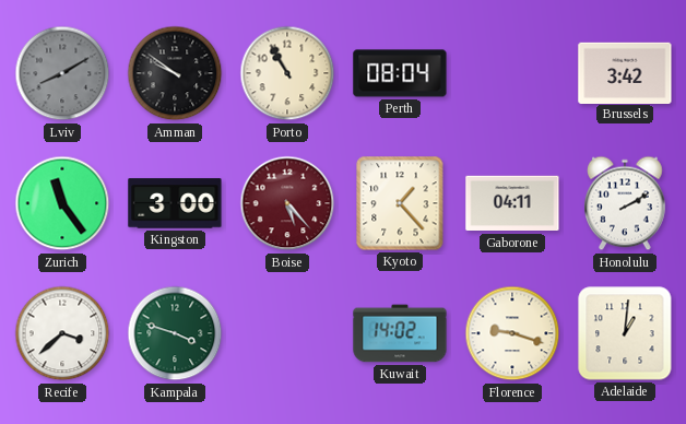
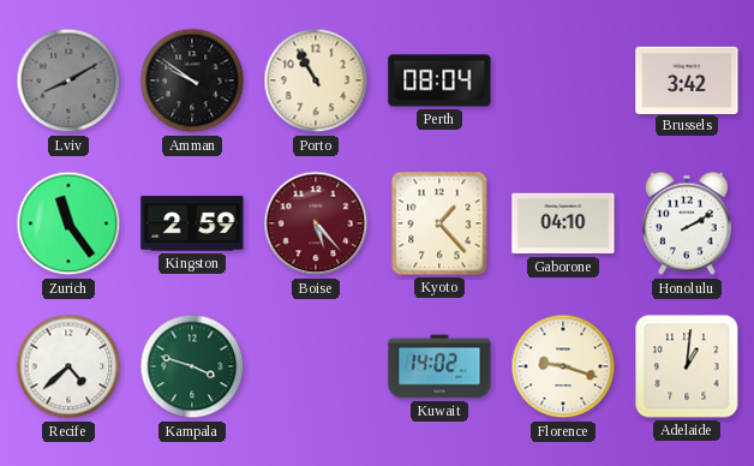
Kingston: 3:00 -> 2:59 (192, 223)
Gaborone: 04:11 -> 04:10 (563, 223)
Recife: 3:38 -> 4:38 (68, 366)
